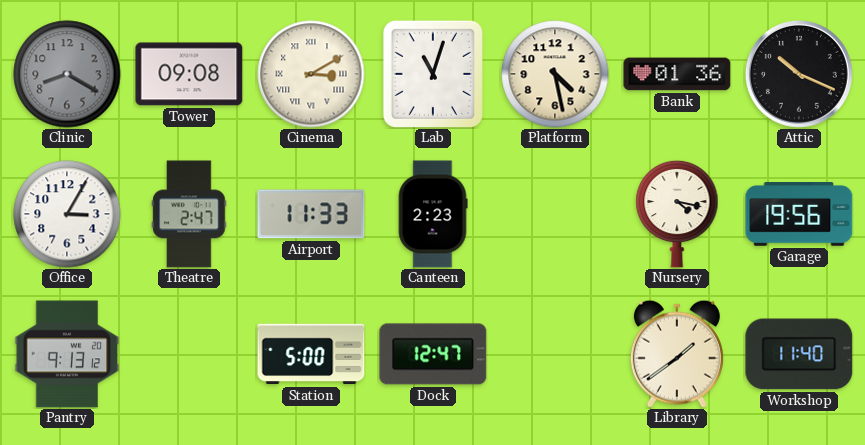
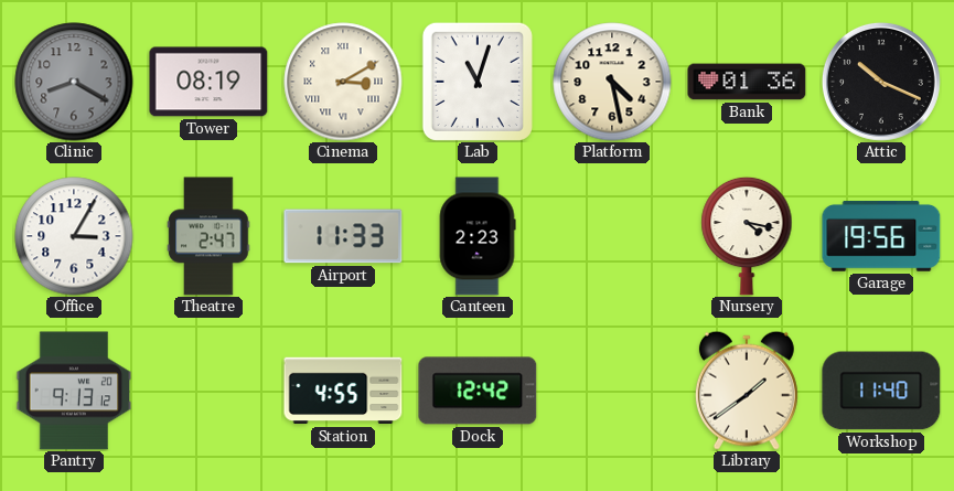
Tower: 09:08 -> 08:19 (208, 82)
Station: 5:00 -> 4:55 (343, 391)
Dock: 12:47 -> 12:42 (478, 391)
